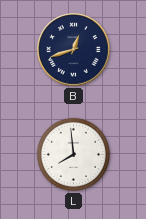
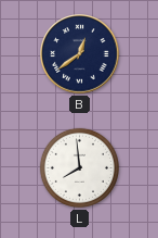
B: 12:42 -> 12:39 (80, 54)
